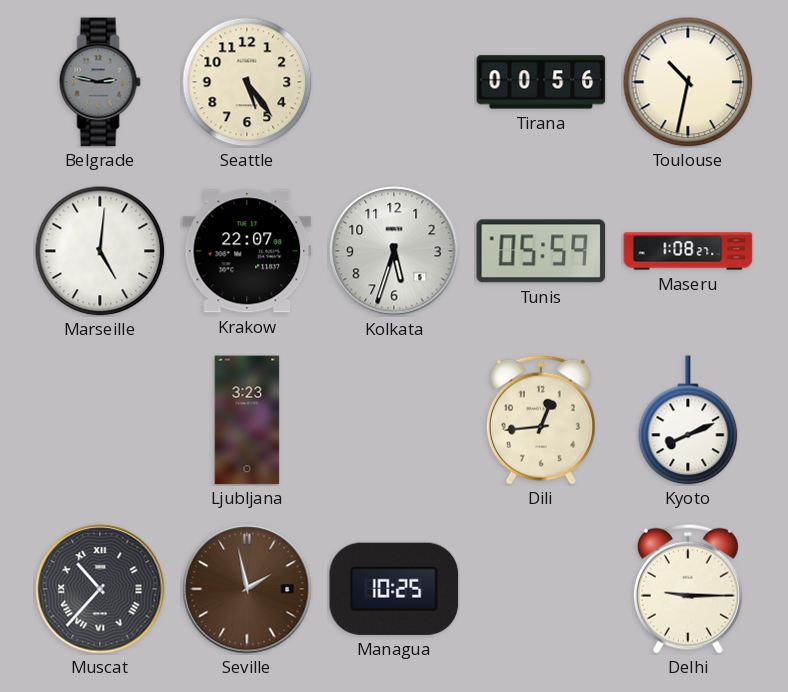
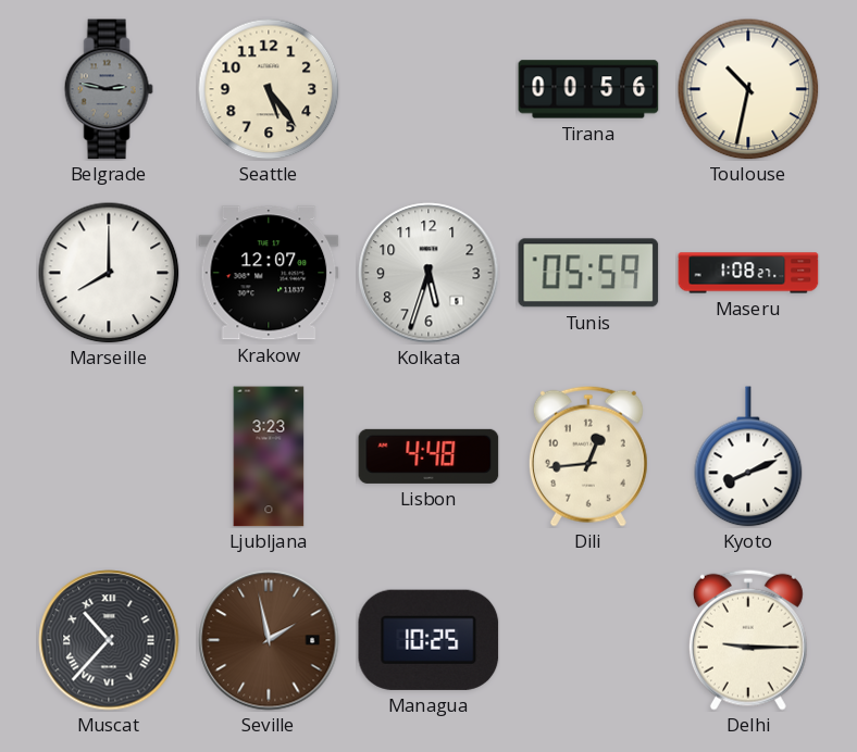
Marseille: 5:01 -> 8:00 (109, 273)
Krakow: 22:07 -> 12:07 (269, 273)
Lisbon: none -> 4:48 (428, 456)
